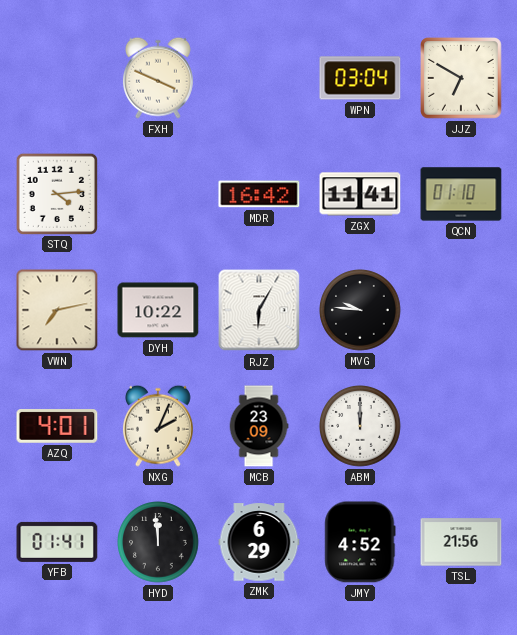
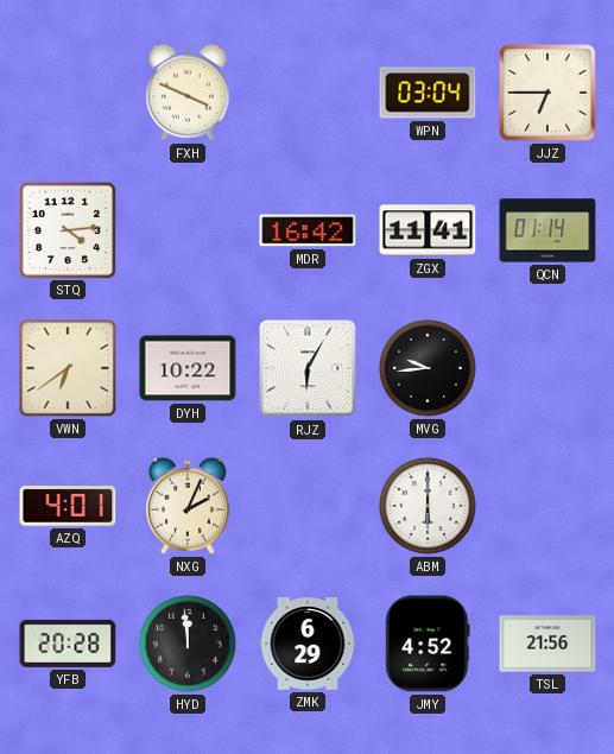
JJZ: 6:50 -> 6:45 (549, 94)
QCN: 01:10 -> 01:14 (547, 230)
VWN: 7:13 -> 6:39 (68, 368)
MVG: 9:46 -> 9:44 (429, 369)
MCB: 23:09 -> none (259, 426)
ABM: 12:00 -> 6:00 (429, 507)
YFB: 01:41 -> 20:28 (68, 644)
